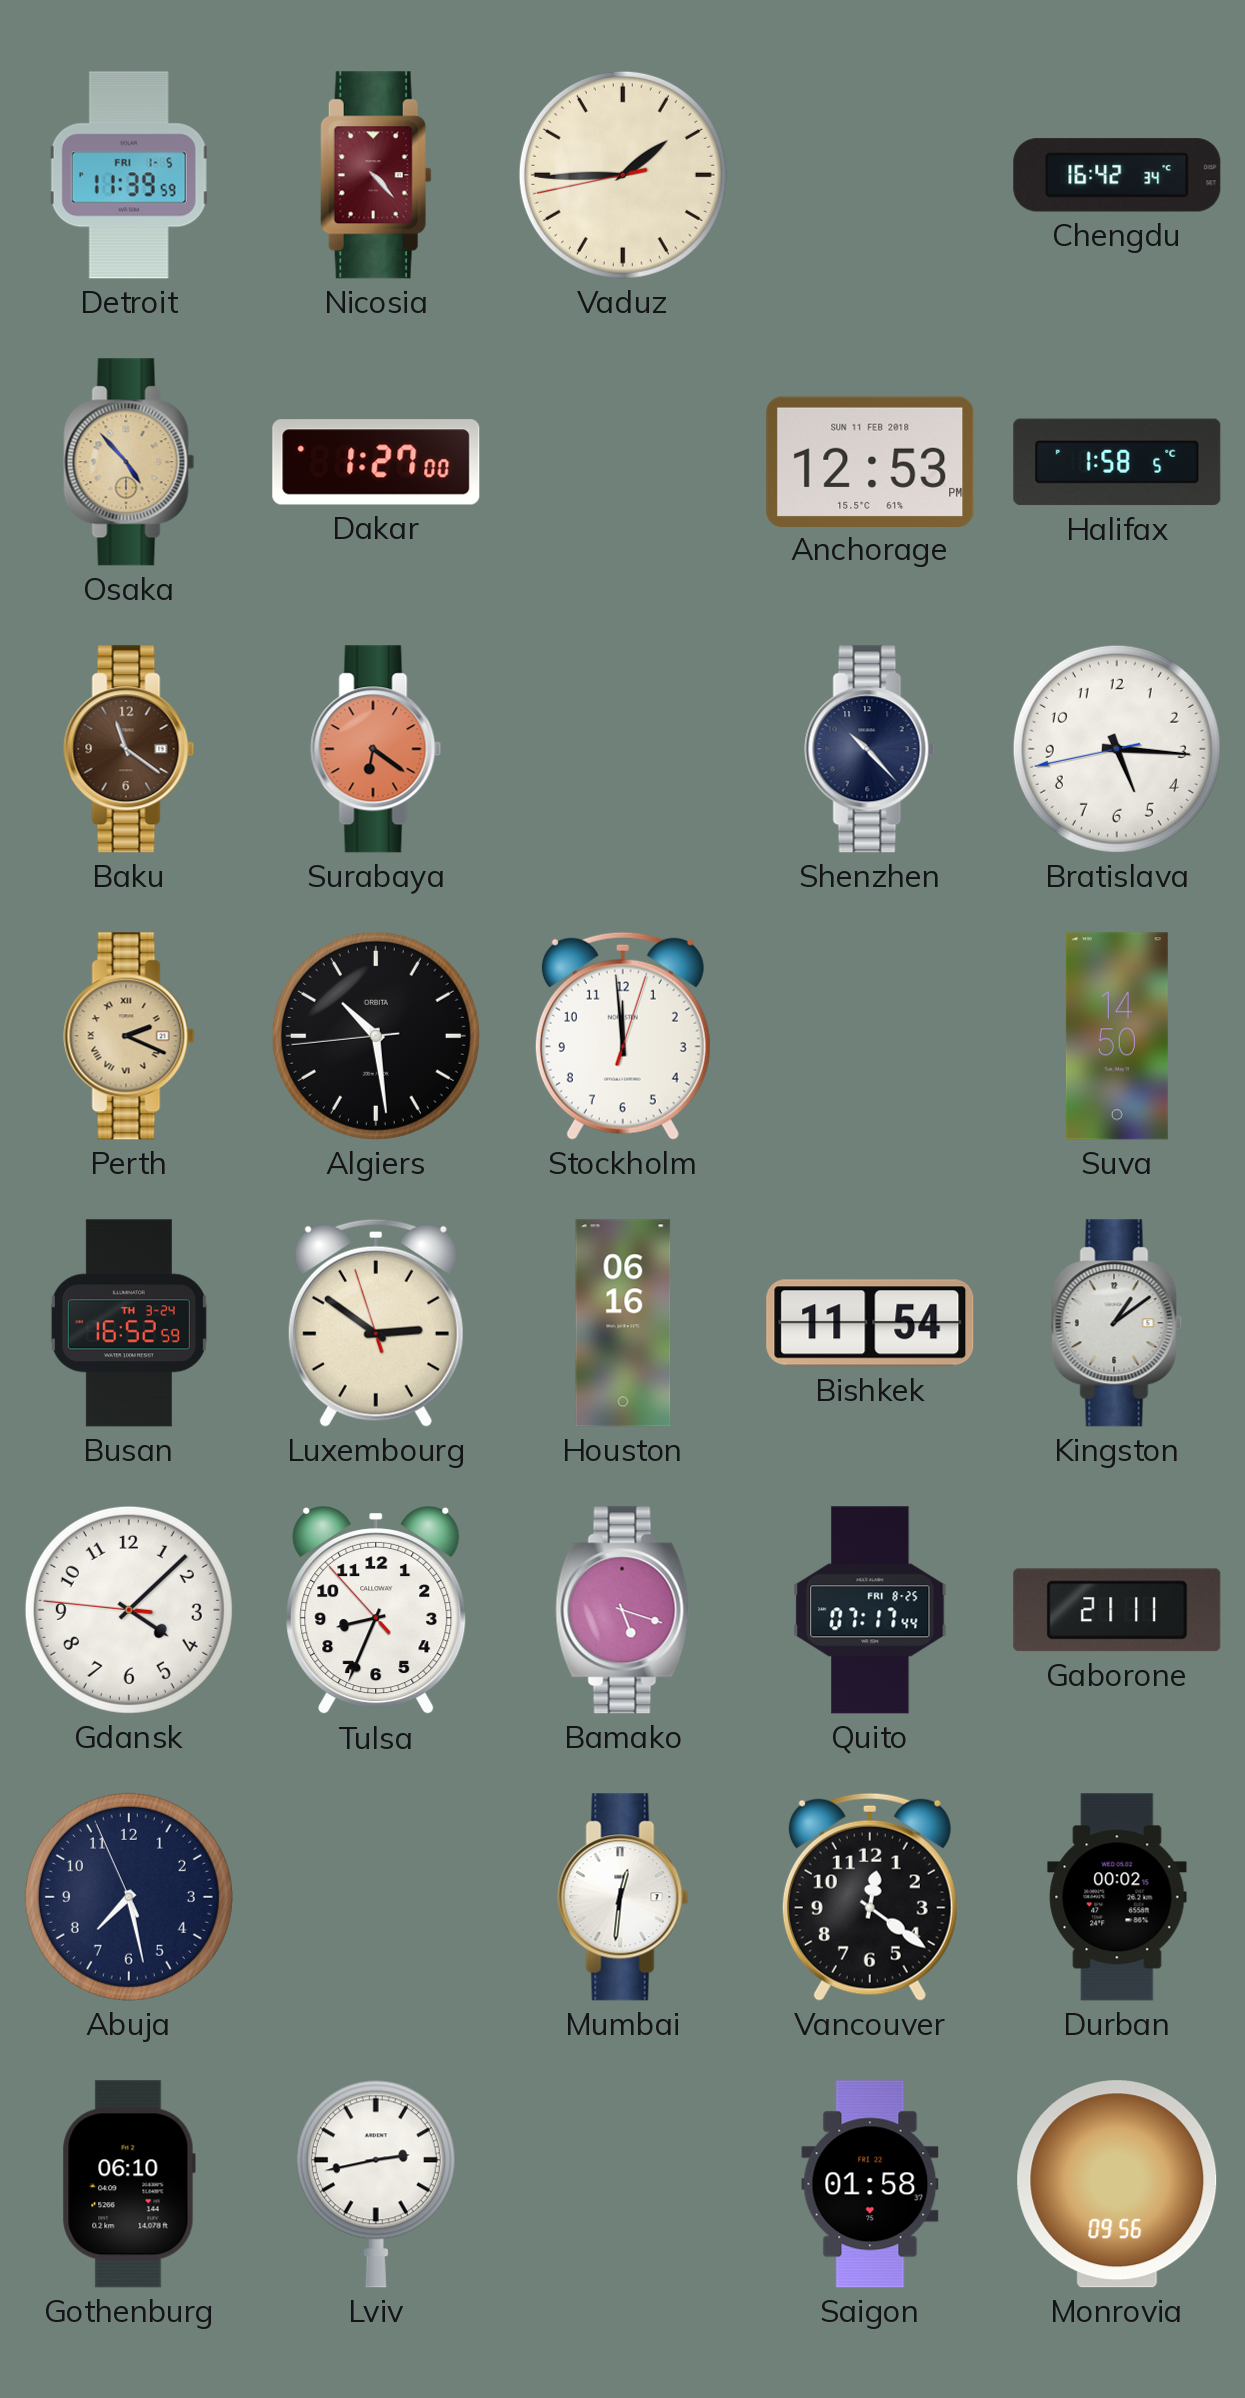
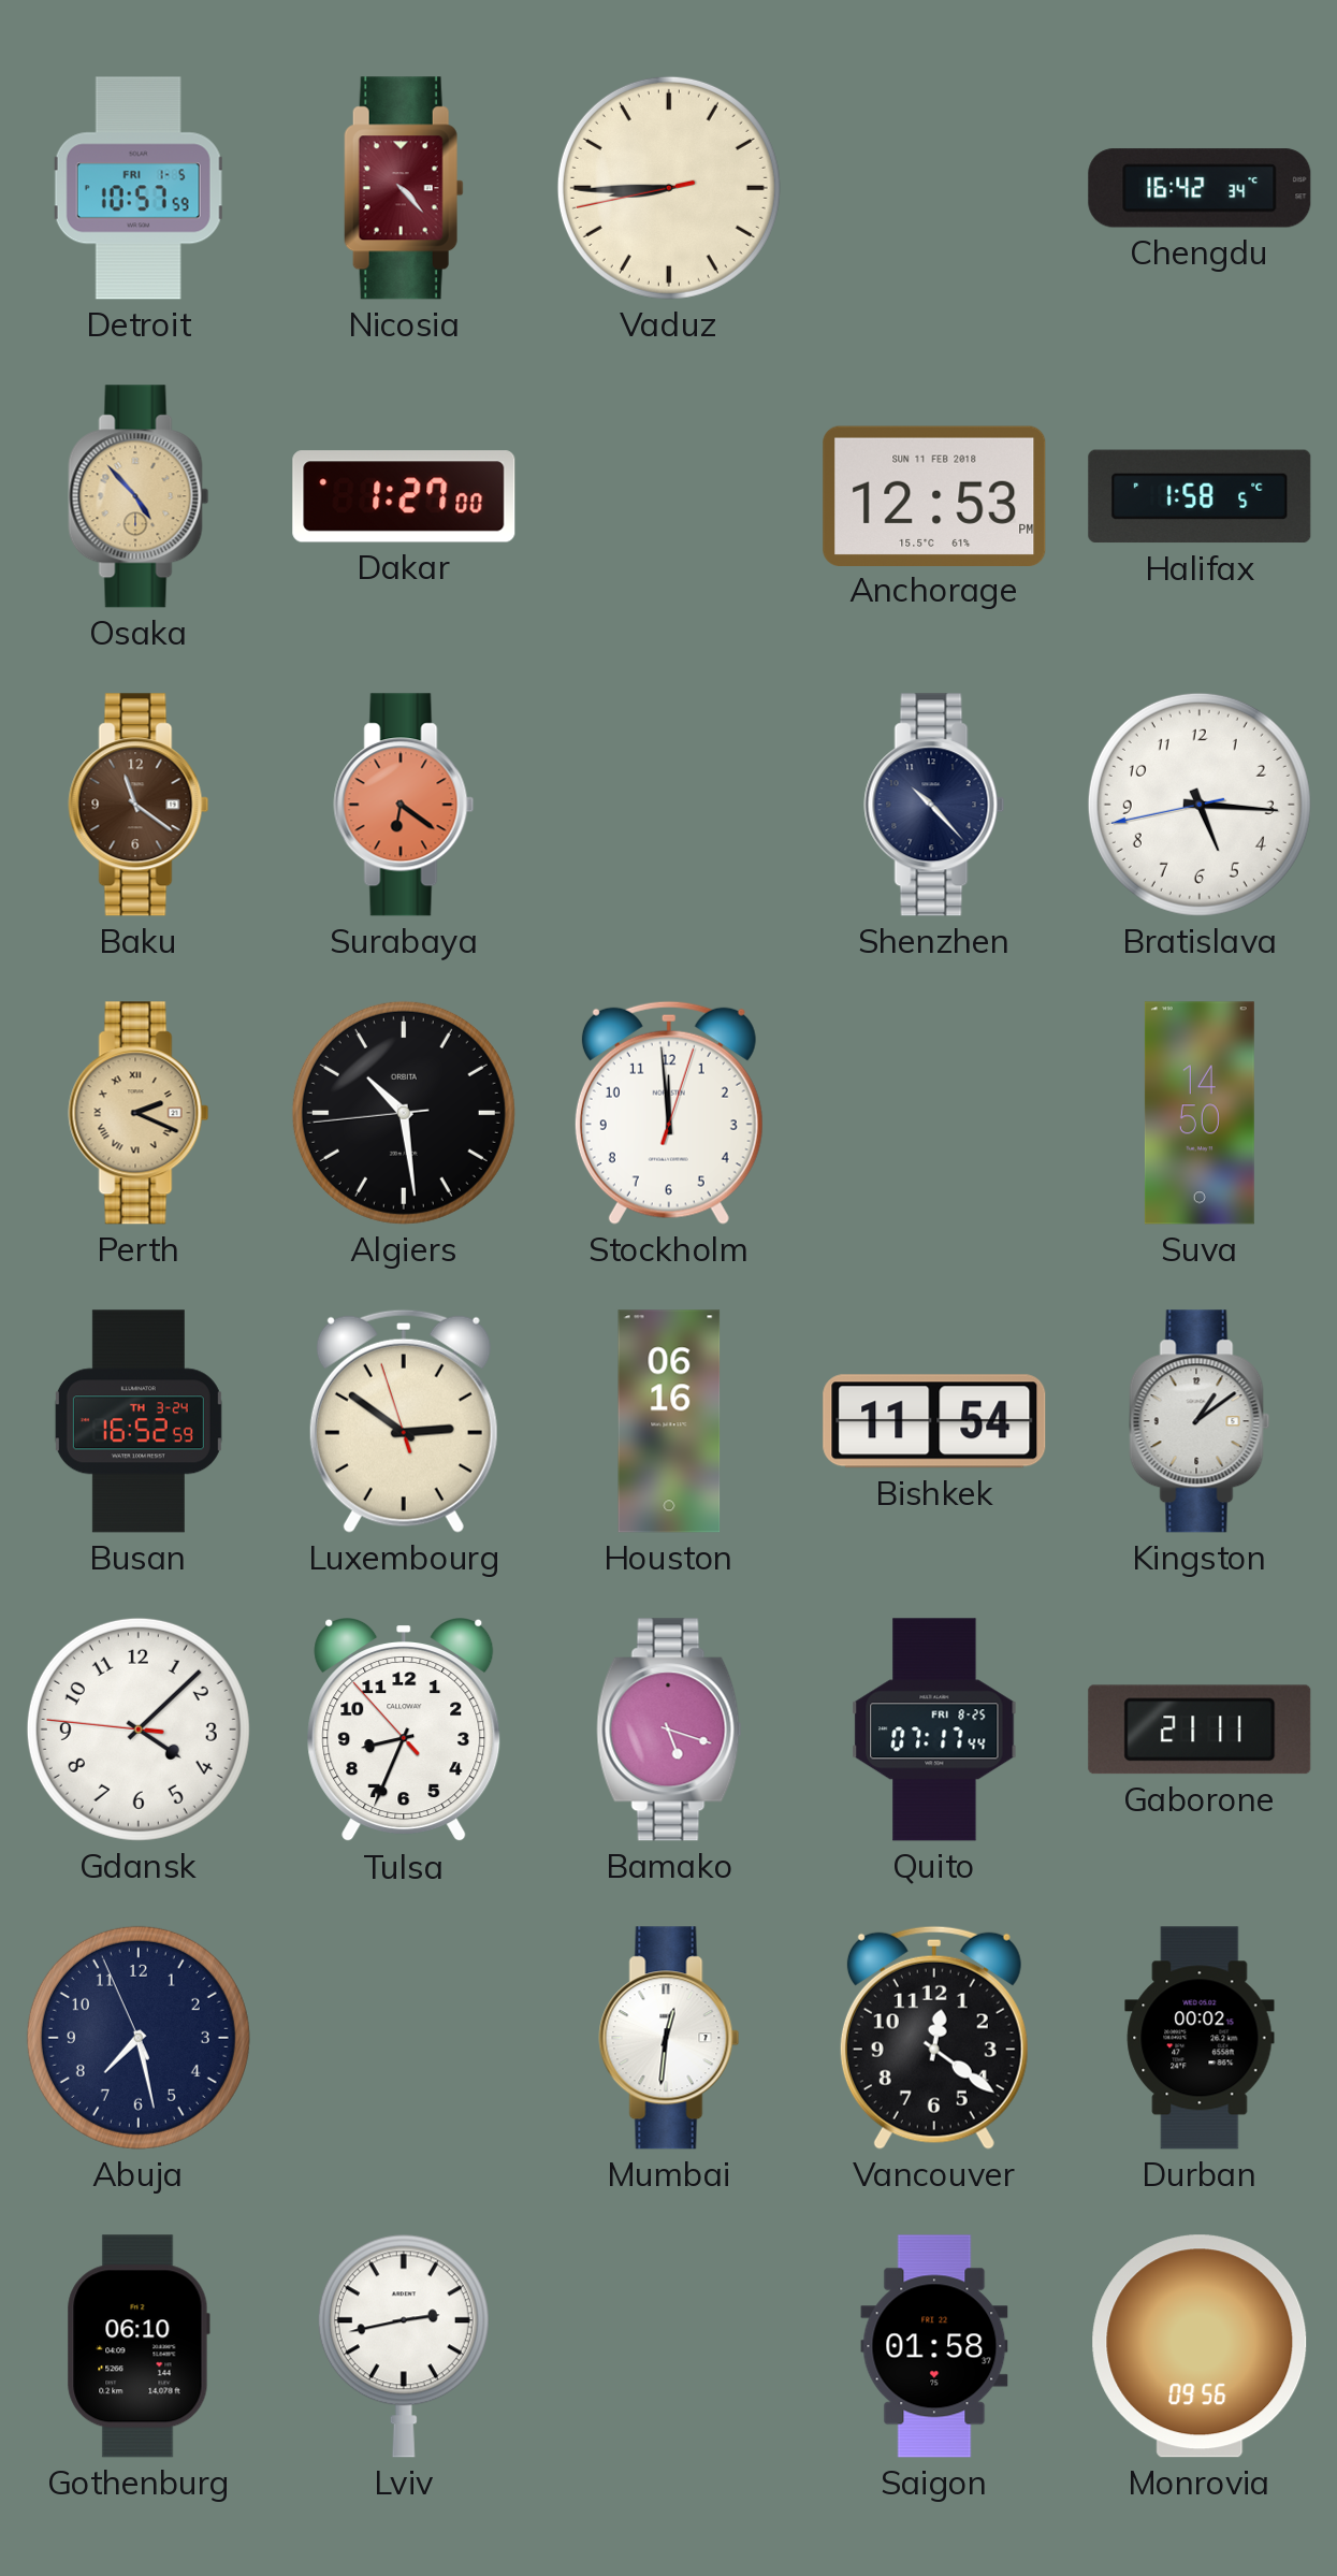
Detroit: 11:39 -> 10:57 (139, 188)
Vaduz: 1:44 -> 8:44 (669, 188)
